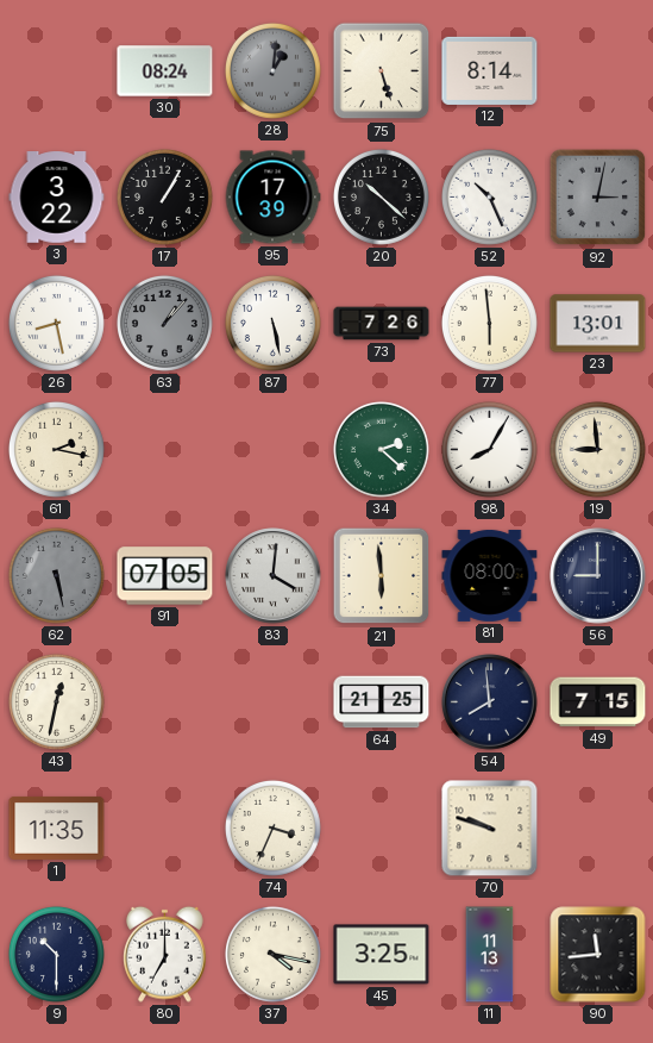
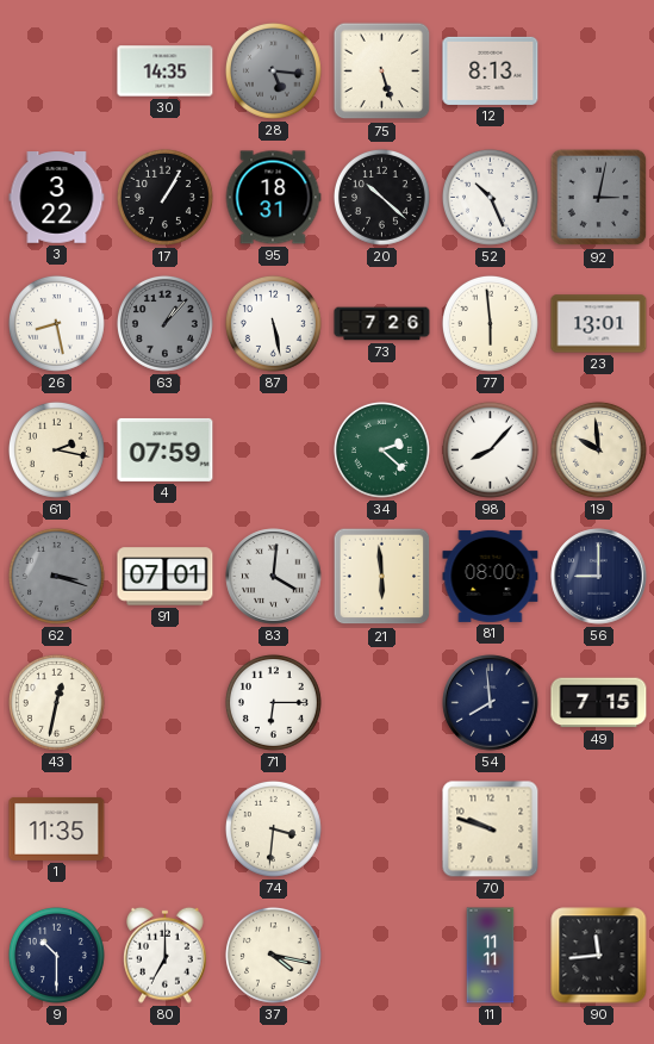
30: 08:24 -> 14:35 (166, 72)
28: 1:01 -> 5:16 (273, 70)
12: 8:14 -> 8:13 (491, 70)
95: 17:39 -> 18:31 (273, 198)
4: none -> 07:59 (166, 449)
98: 8:05 -> 8:07 (490, 449)
19: 8:59 -> 9:59 (598, 449)
62: 5:28 -> 3:18 (56, 576)
91: 07:05 -> 07:01 (166, 577)
71: none -> 6:15 (273, 702)
64: 21:25 -> none (382, 702)
74: 3:34 -> 3:31 (273, 828)
45: 3:25 -> none (382, 955)
11: 11:13 -> 11:11 (491, 956)
